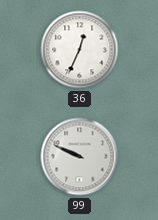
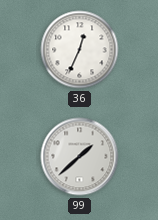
99: 9:49 -> 1:38 (80, 157)
